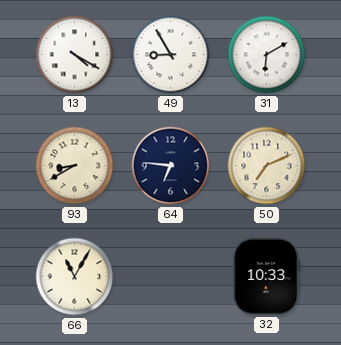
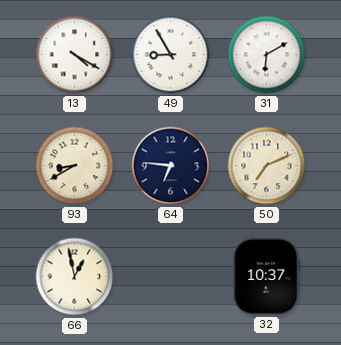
66: 11:05 -> 12:58 (75, 277)
32: 10:33 -> 10:37 (267, 276)
